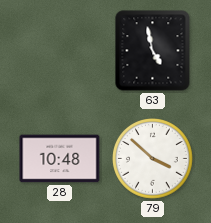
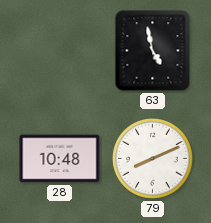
79: 3:52 -> 8:11 (153, 159)
